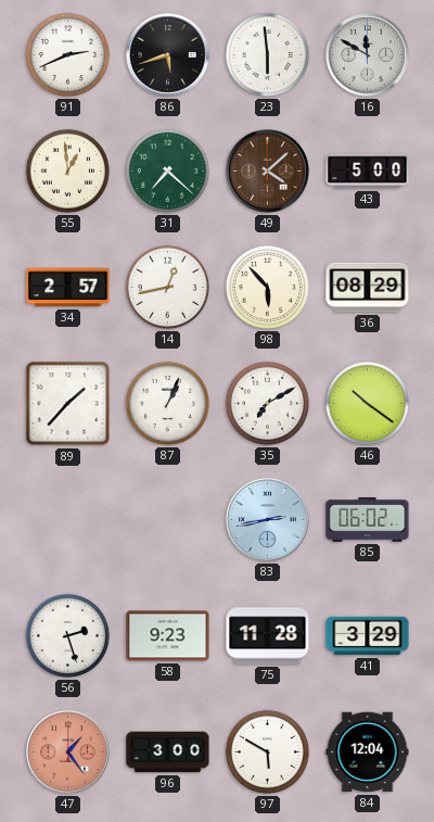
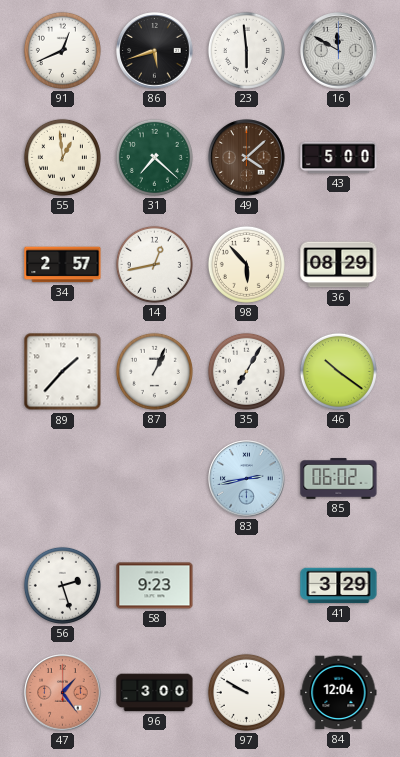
91: 2:41 -> 12:41 (62, 50)
35: 7:10 -> 7:05 (246, 371)
75: 11:28 -> none (268, 636)
97: 5:50 -> 9:50 (246, 692)
